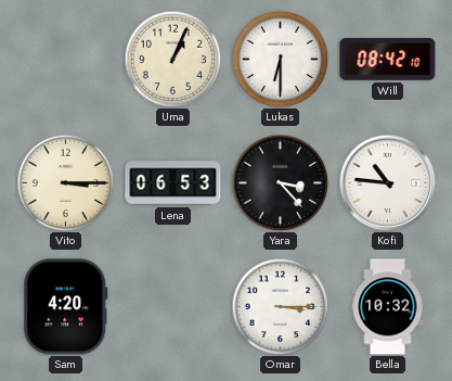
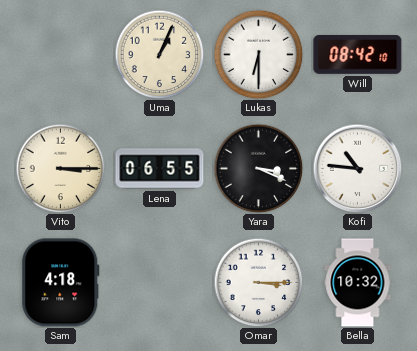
Lena: 06:53 -> 06:55 (160, 169)
Yara: 3:23 -> 3:19 (258, 168)
Sam: 4:20 -> 4:18 (61, 283)
